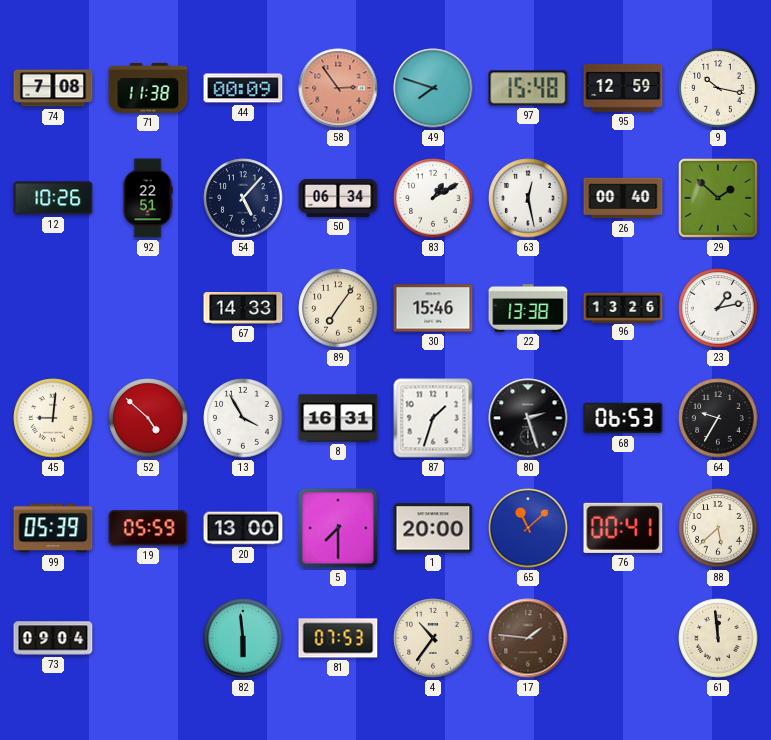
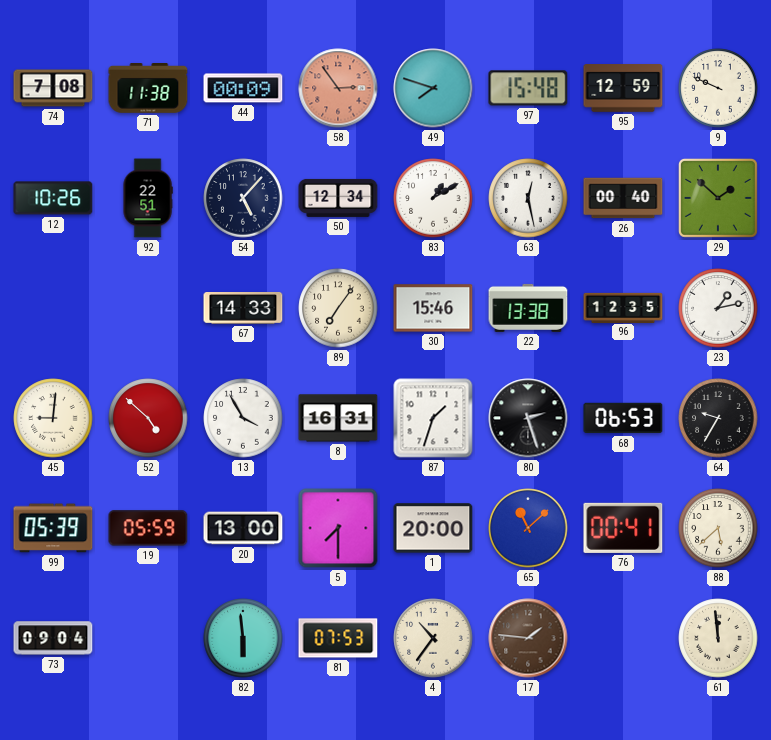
9: 10:17 -> 9:49 (718, 88)
50: 06:34 -> 12:34 (338, 198)
96: 13:26 -> 12:35 (623, 307)
